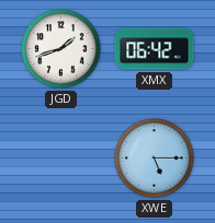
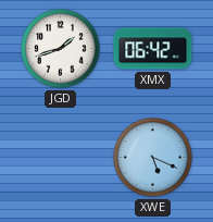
XWE: 5:15 -> 5:19 (153, 158)
